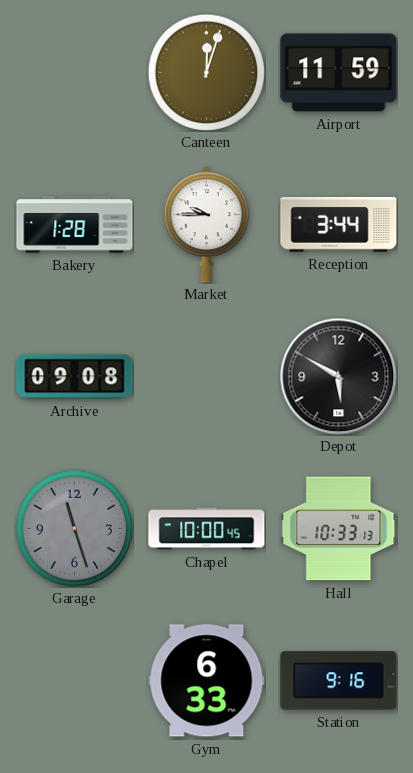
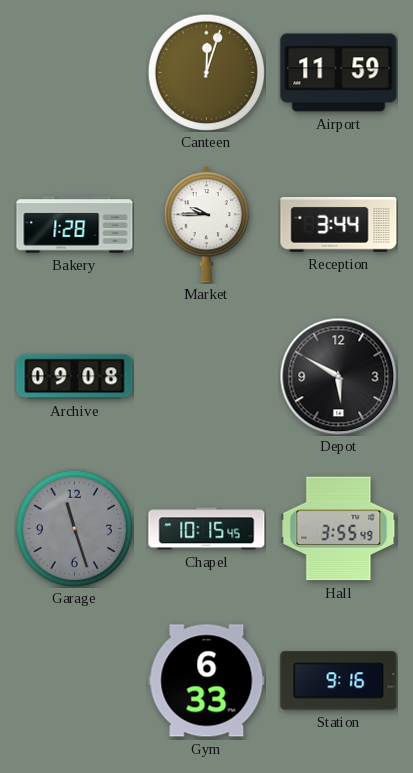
Chapel: 10:00 -> 10:15 (207, 529)
Hall: 10:33 -> 3:55 (339, 529)
